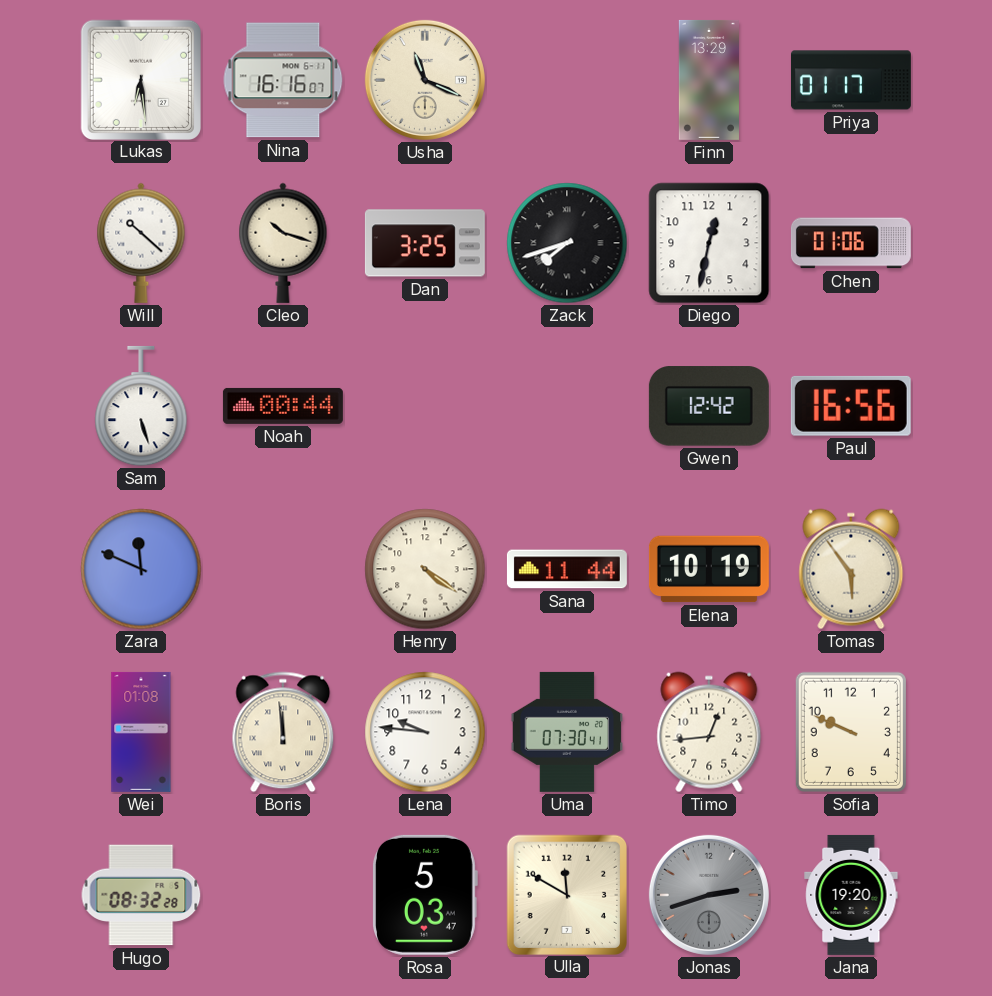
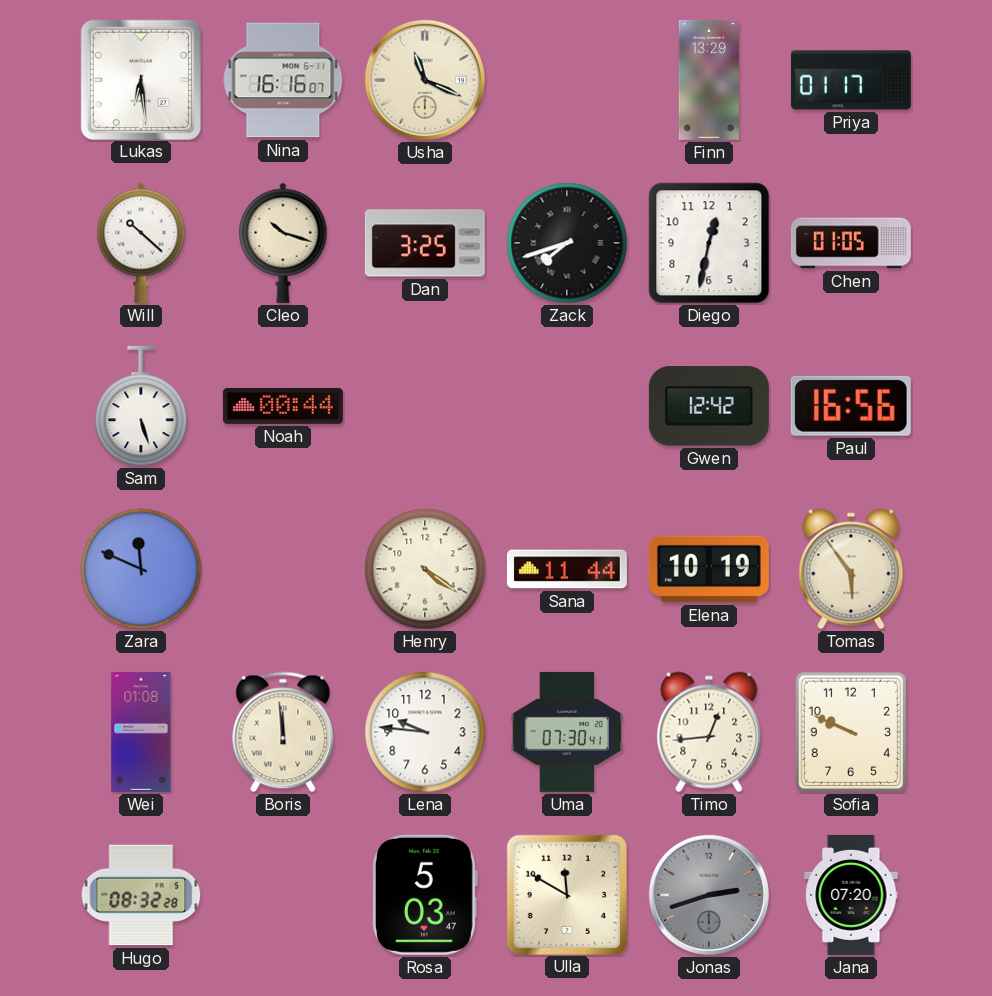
Chen: 01:06 -> 01:05 (851, 243)
Jana: 19:20 -> 07:20 (851, 895)
